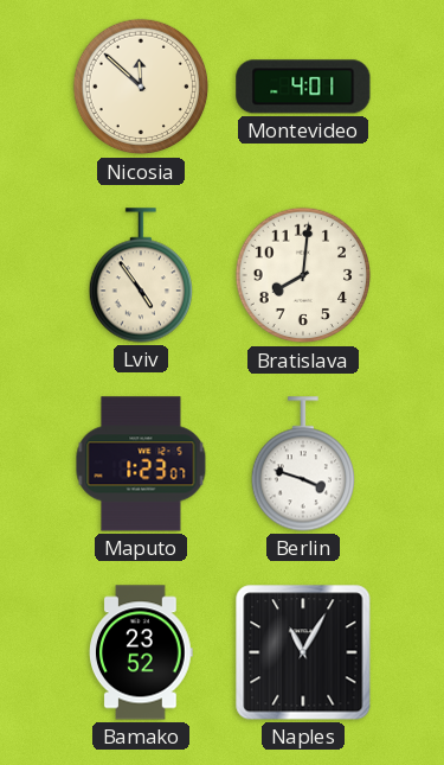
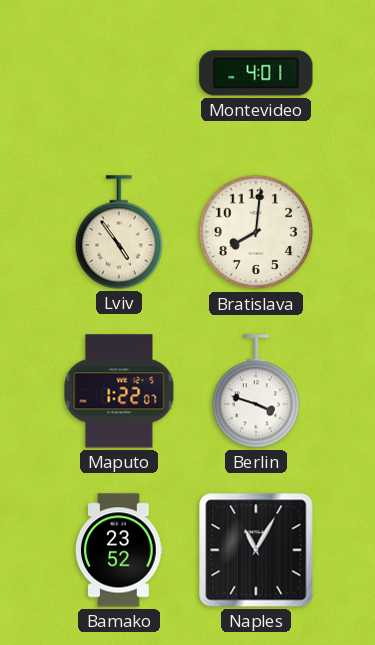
Nicosia: 11:52 -> none (141, 87)
Maputo: 1:23 -> 1:22 (119, 391)
